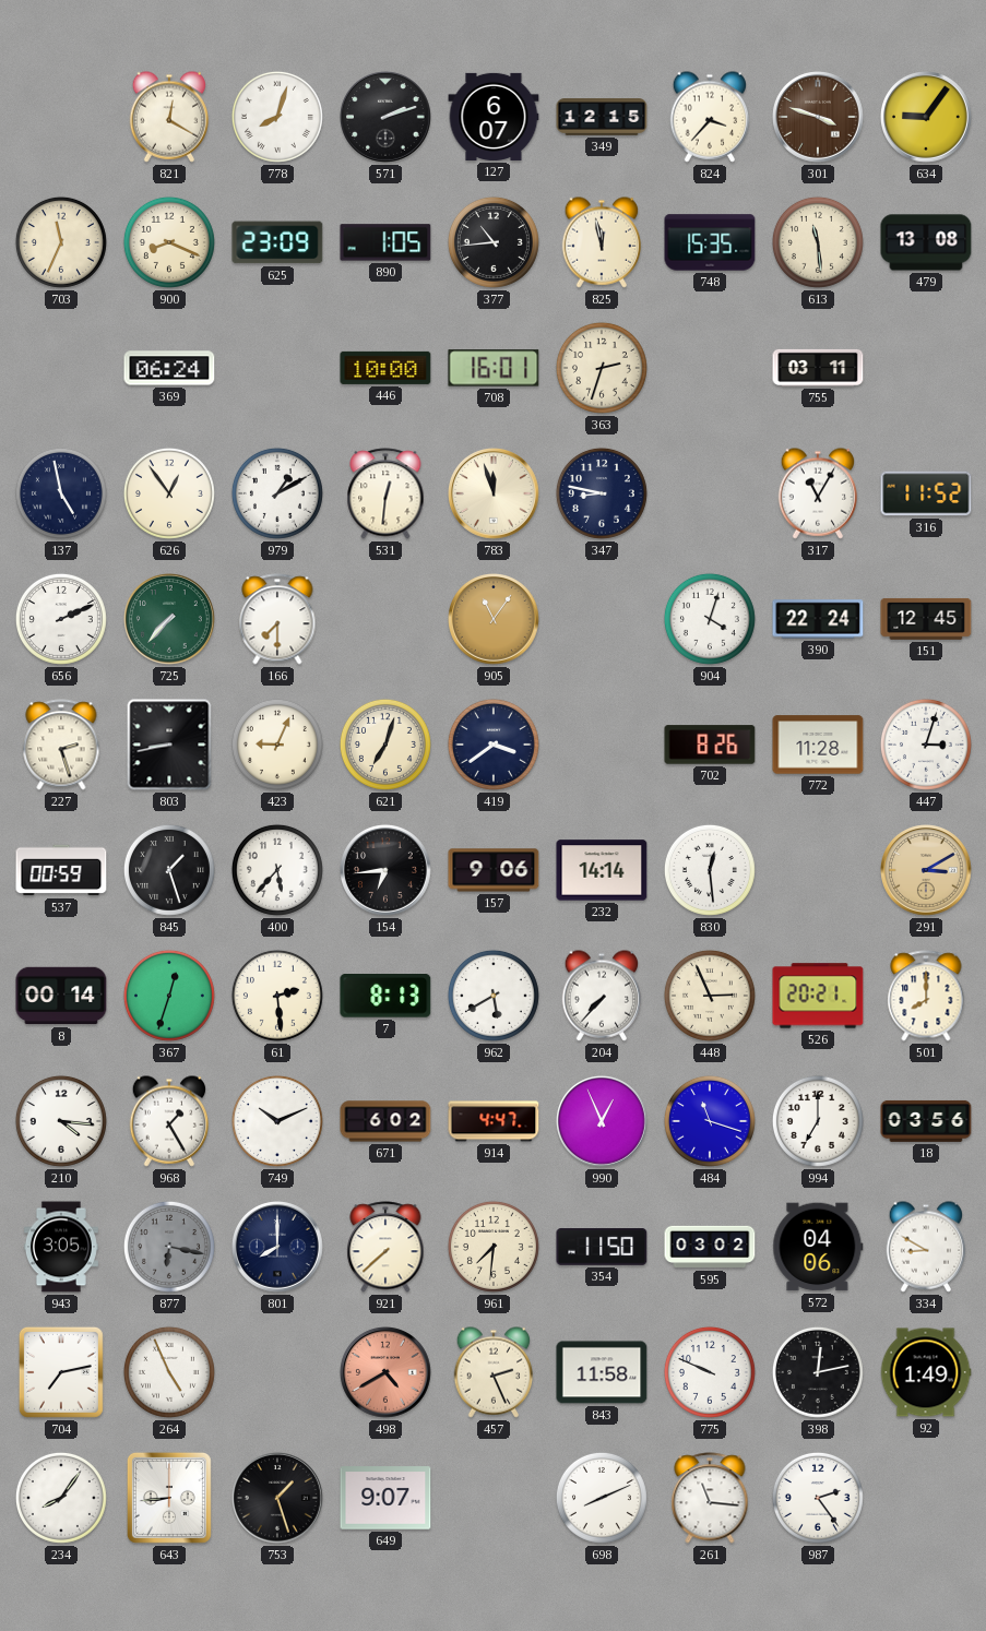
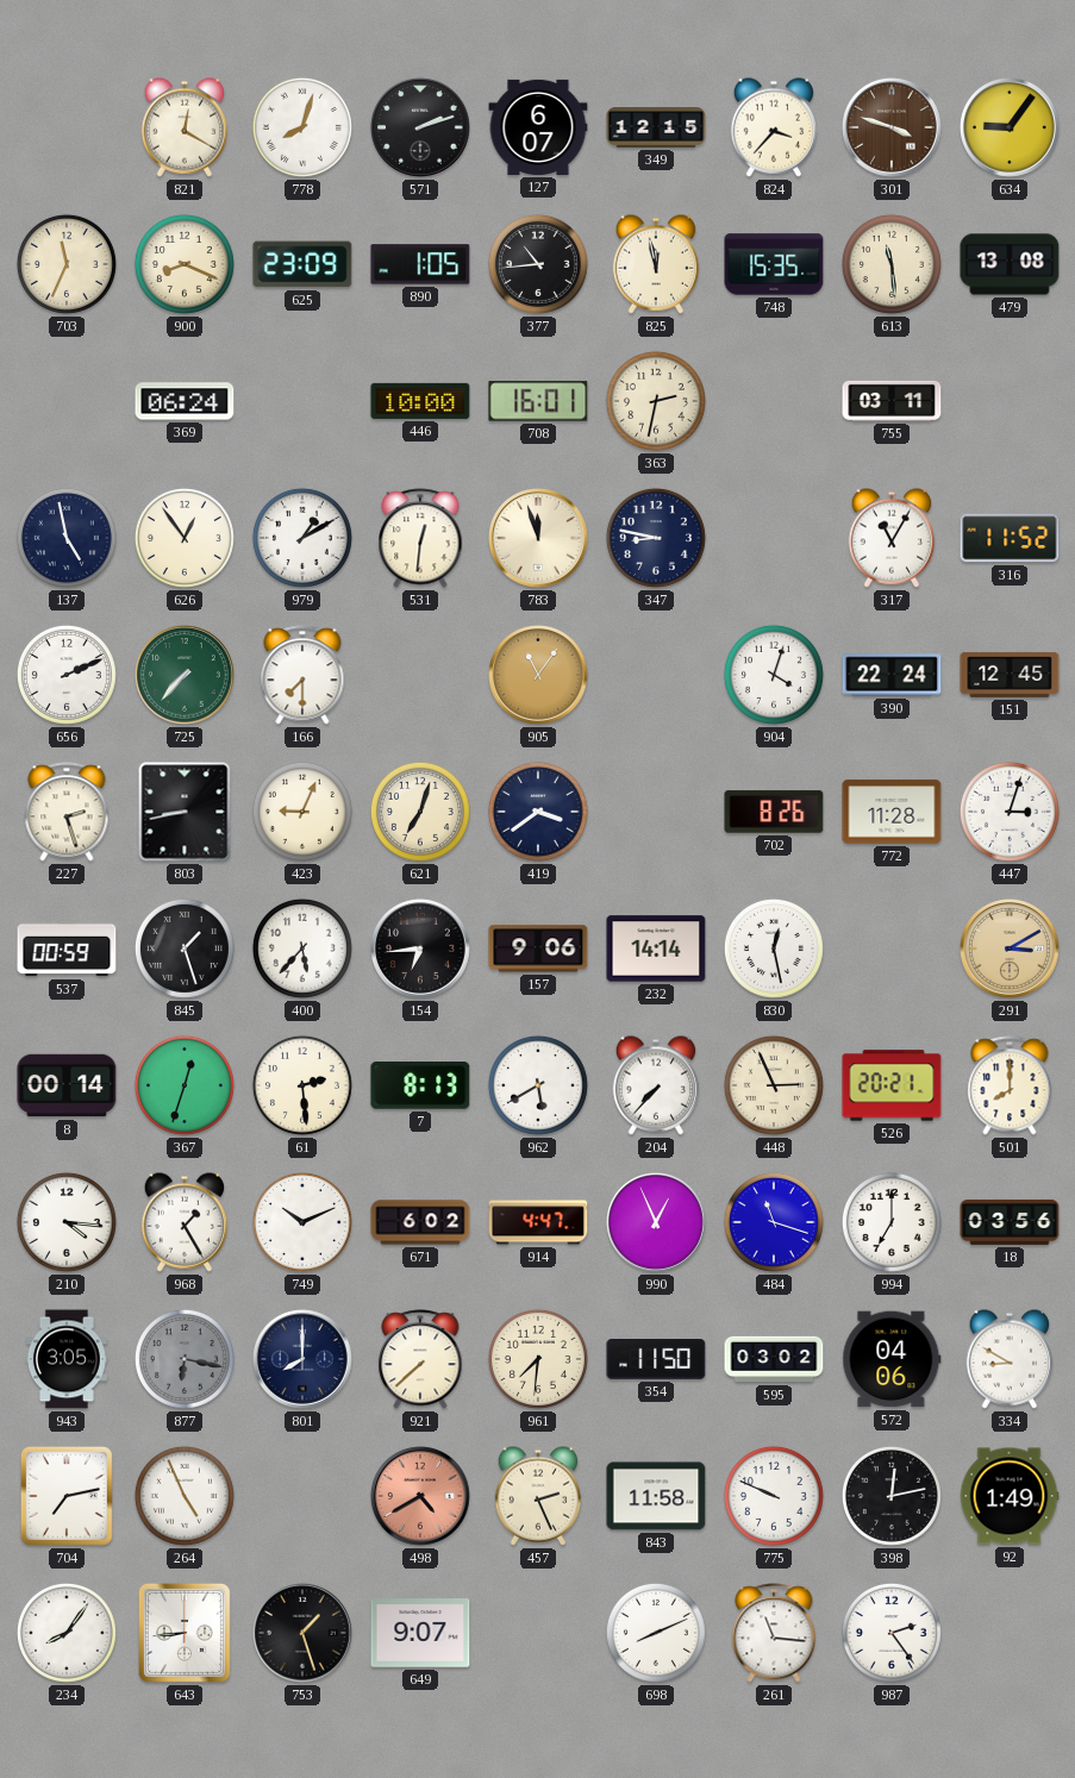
363: 2:33 -> 2:32 (656, 401)
830: 12:29 -> 12:28 (774, 949)
